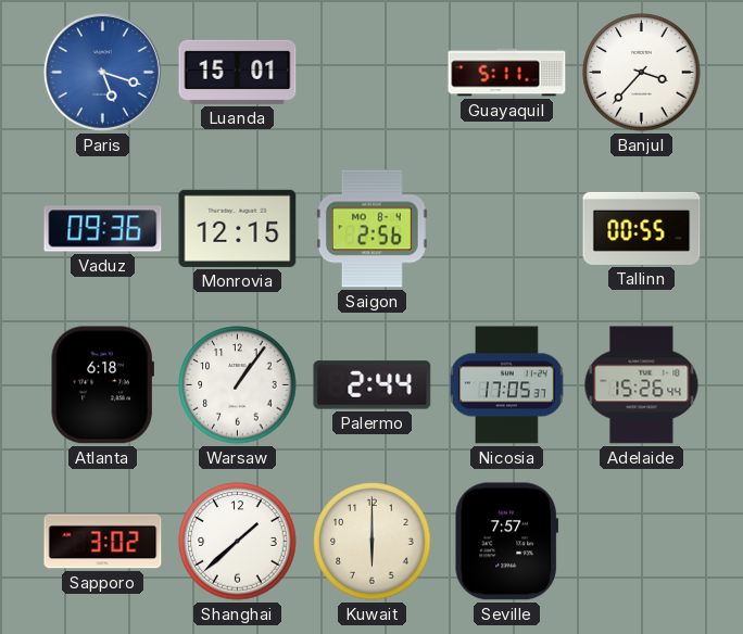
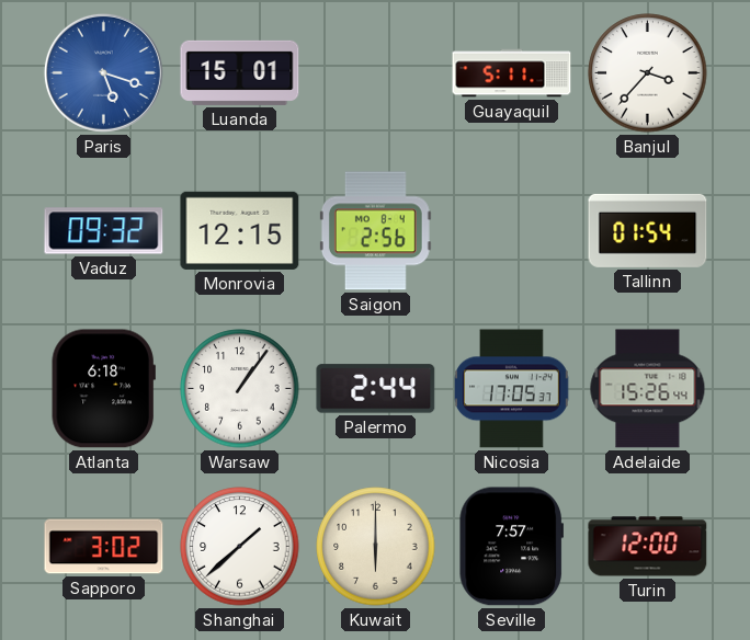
Vaduz: 09:36 -> 09:32 (104, 231)
Tallinn: 00:55 -> 01:54 (648, 230)
Turin: none -> 12:00 (648, 547)
